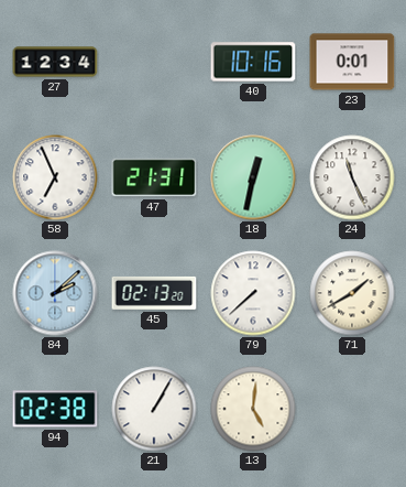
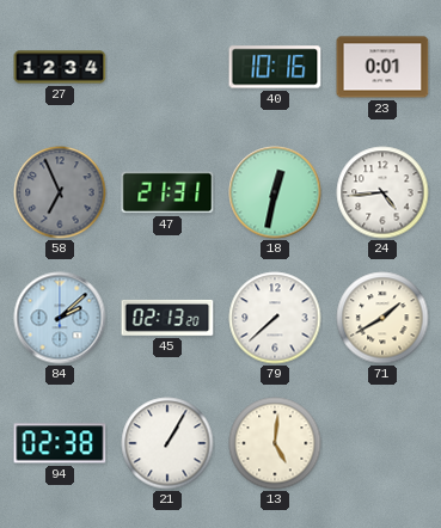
58 dial: white -> grey (60, 192)
24: 11:26 -> 4:44 (382, 192)
